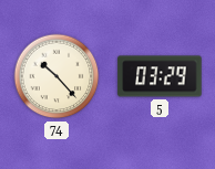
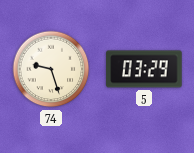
74: 10:23 -> 9:27 (51, 69)
